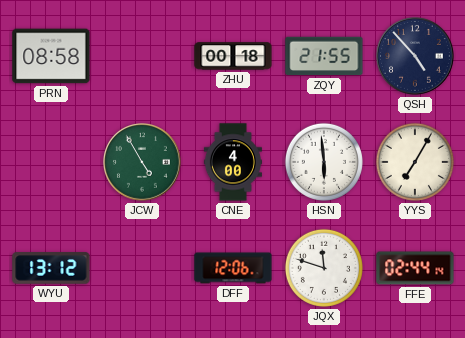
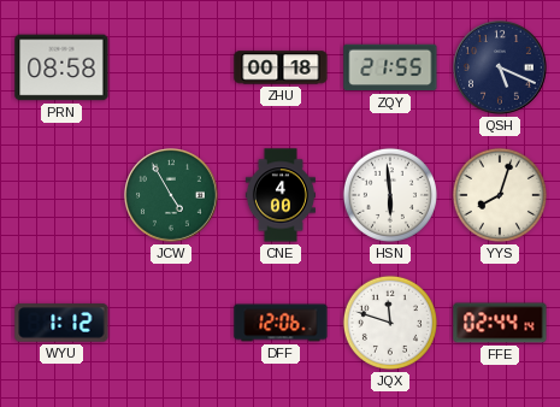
QSH: 4:53 -> 5:19 (501, 69)
YYS: 7:05 -> 8:03 (500, 195)
WYU: 13:12 -> 1:12 (61, 323)
